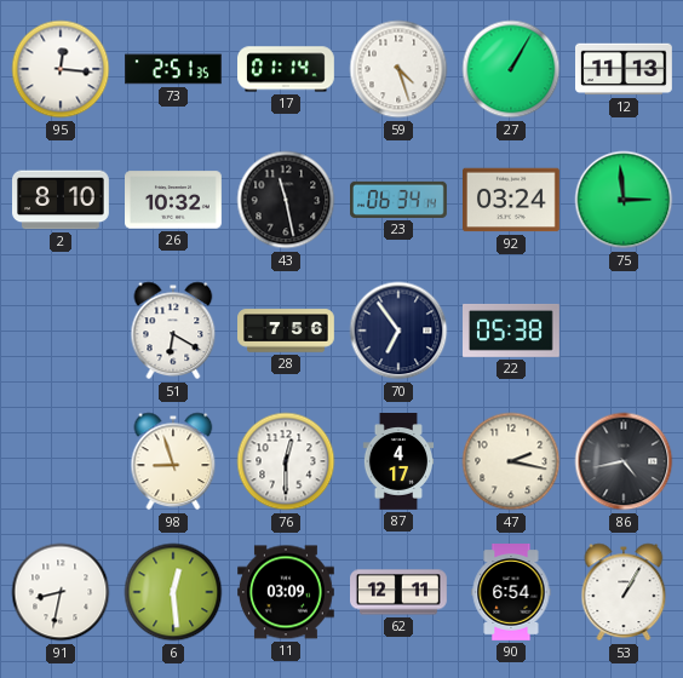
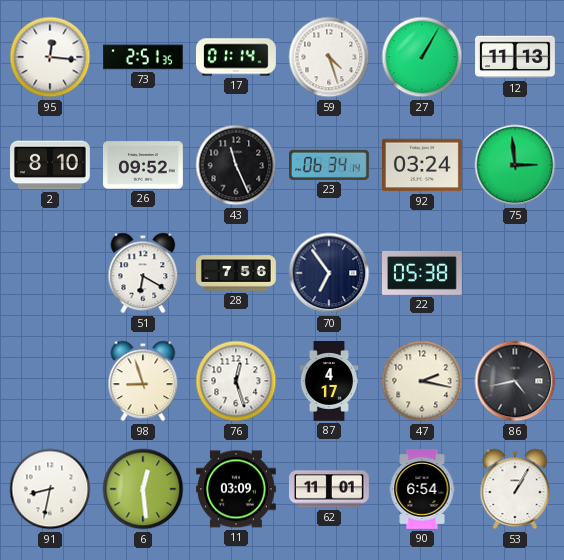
26: 10:32 -> 09:52 (144, 165)
43: 11:28 -> 11:26 (236, 165)
76: 12:30 -> 12:27 (236, 381)
62: 12:11 -> 11:01 (330, 489)
